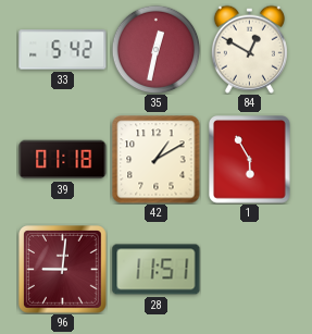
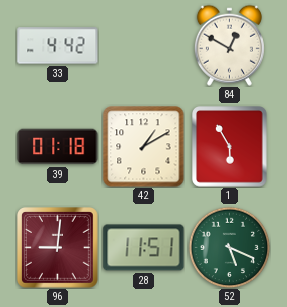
33: 5:42 -> 4:42 (58, 46)
35: 12:32 -> none (155, 49)
52: none -> 5:19 (229, 247)
